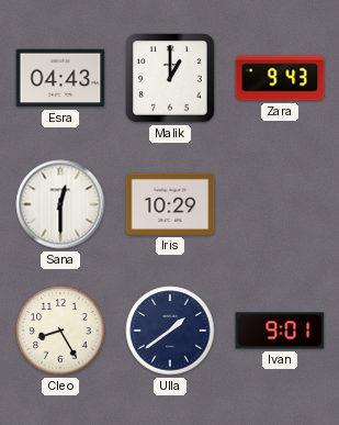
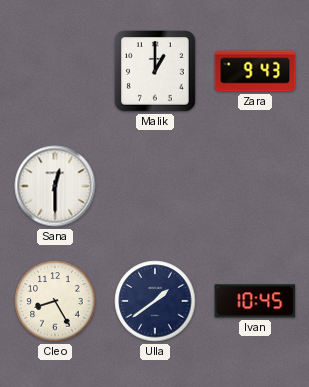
Esra: 04:43 -> none (60, 78)
Iris: 10:29 -> none (170, 204)
Ivan: 9:01 -> 10:45 (255, 301)
